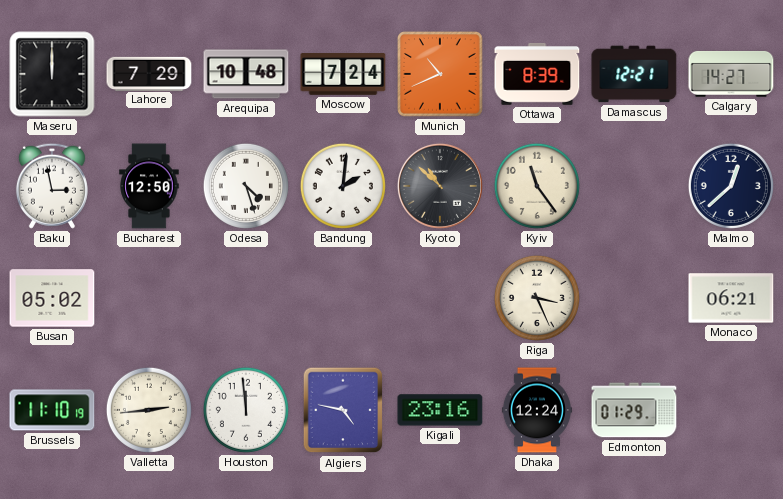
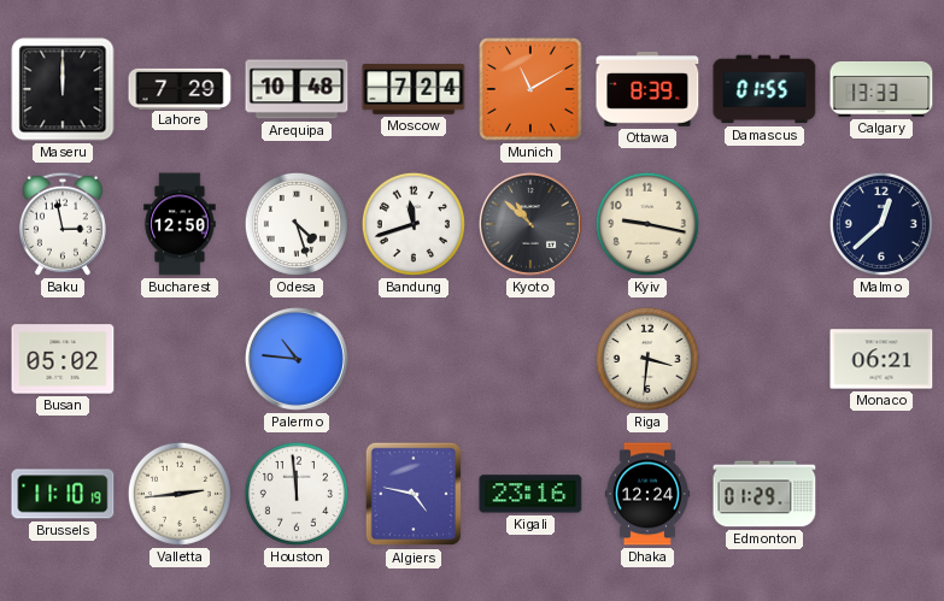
Munich: 10:41 -> 11:10 (530, 89)
Damascus: 12:21 -> 01:55 (764, 89)
Calgary: 14:27 -> 13:33 (881, 89)
Bandung: 2:01 -> 11:42 (414, 224)
Kyiv: 11:24 -> 9:17 (647, 224)
Palermo: none -> 10:46 (297, 359)
Riga: 3:26 -> 3:31 (647, 359)
